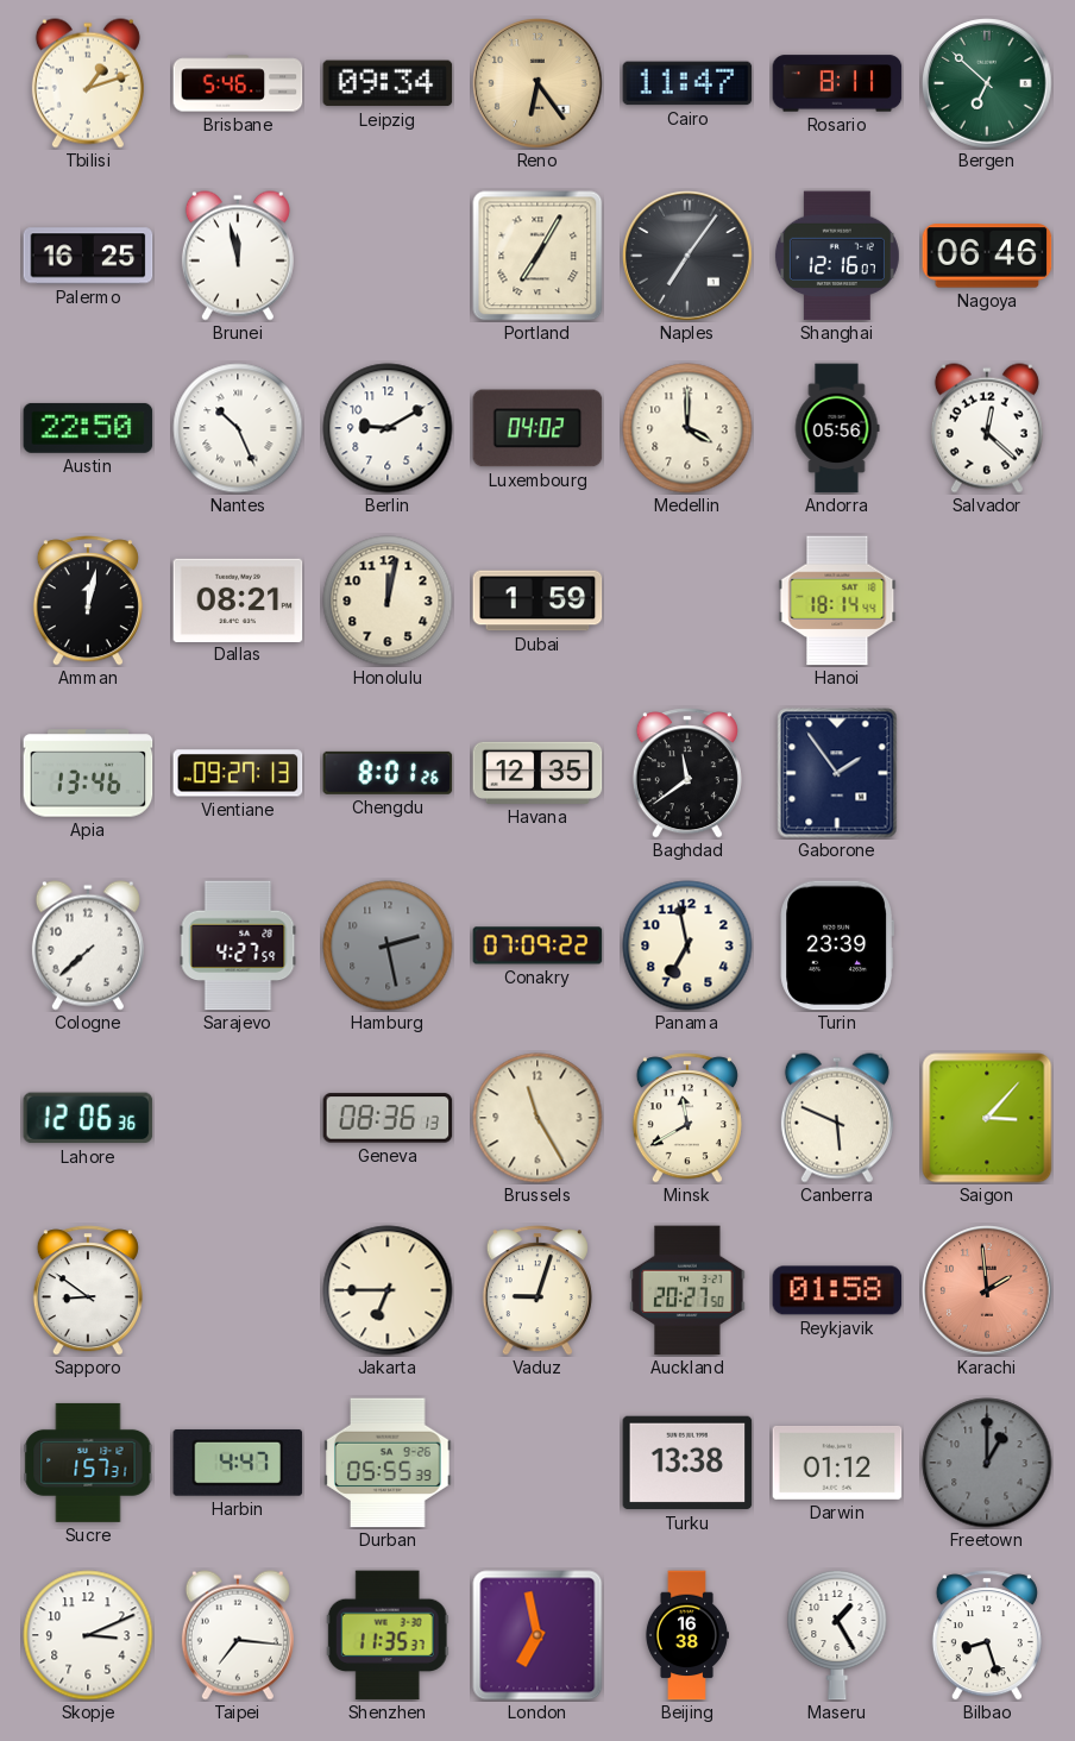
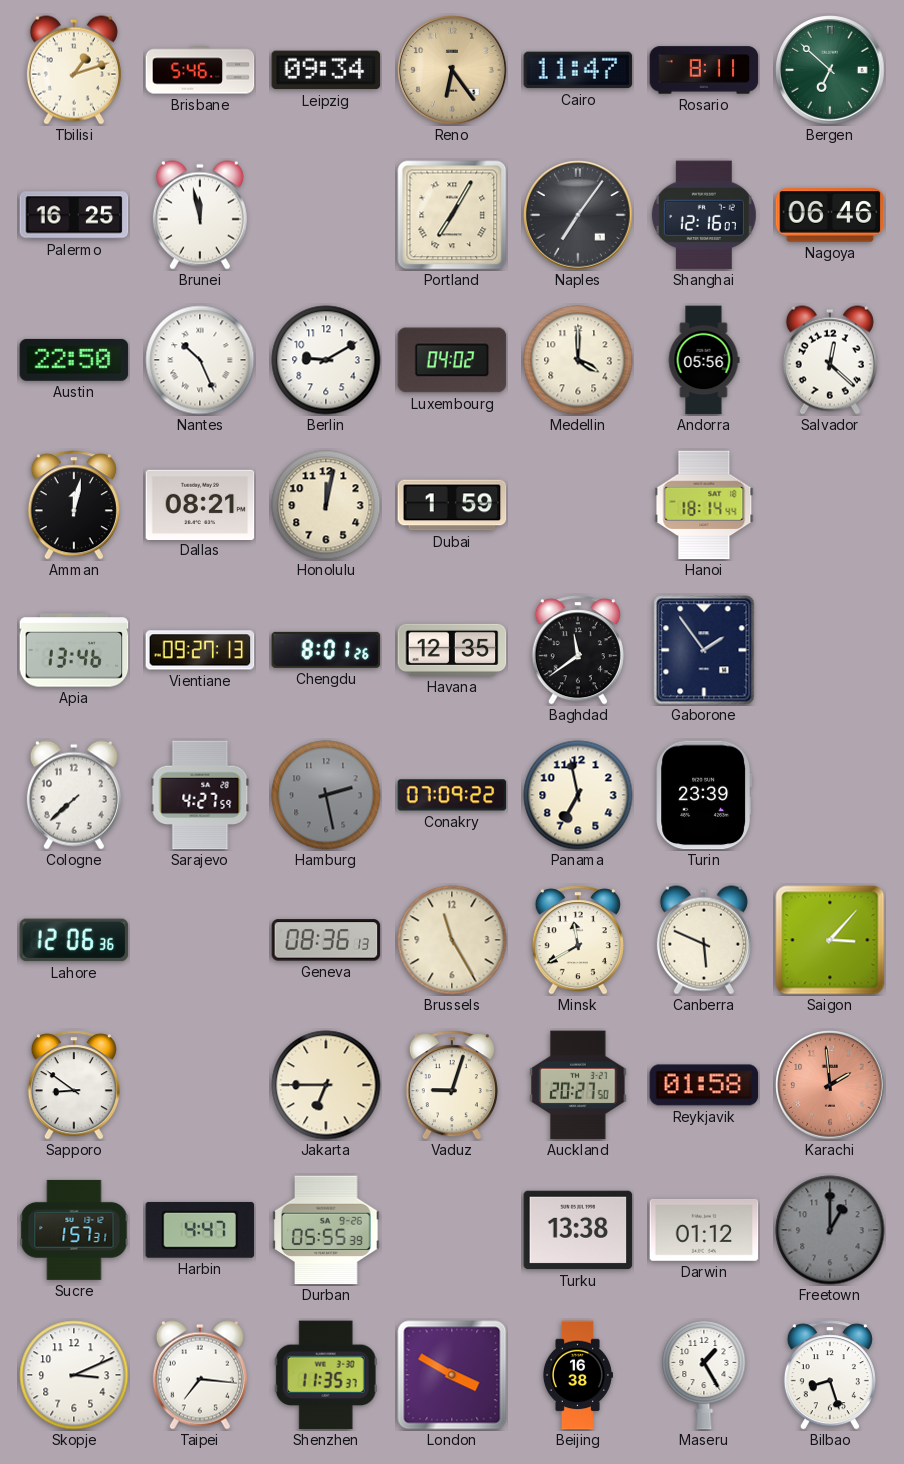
London: 6:58 -> 3:50 (452, 1375)
